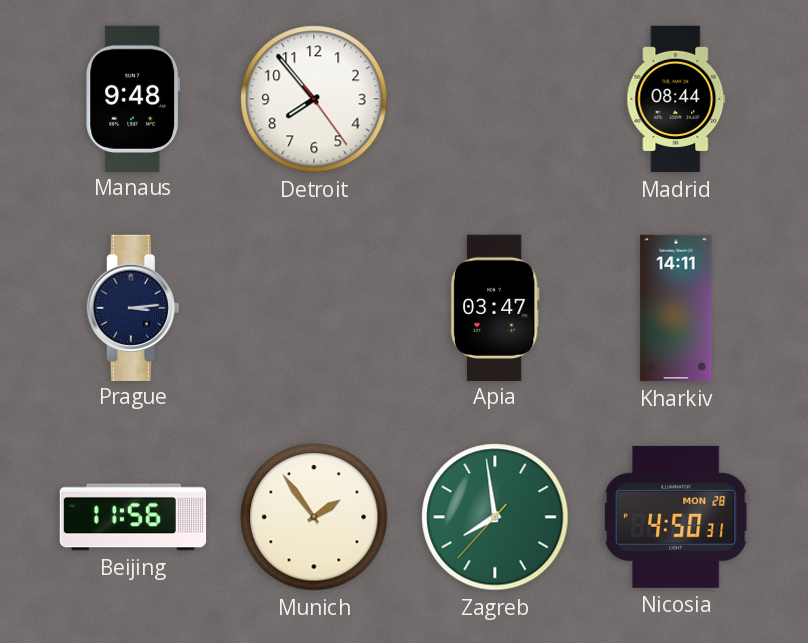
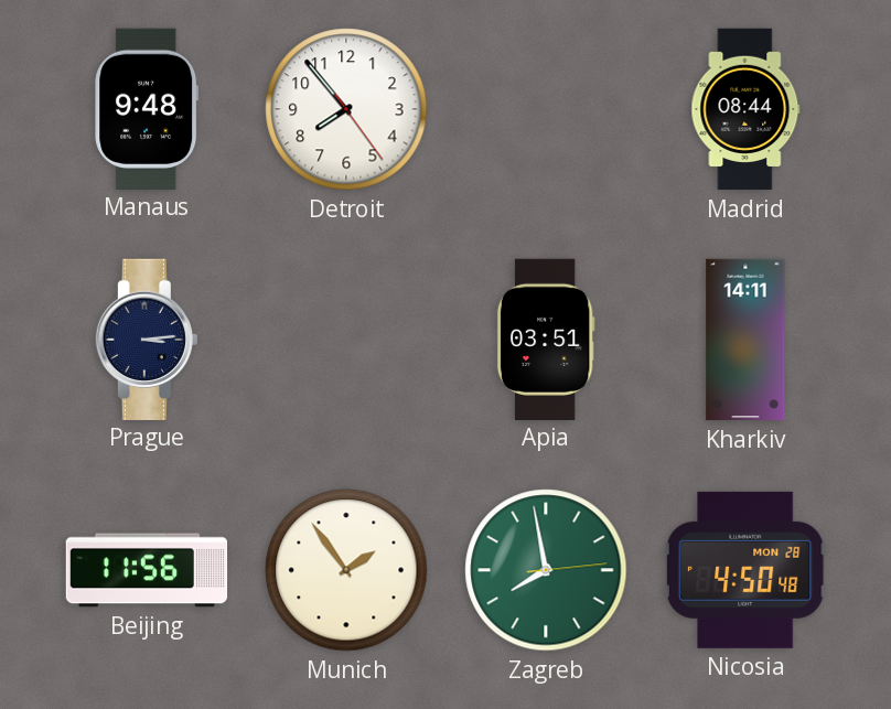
Apia: 03:47 -> 03:51 (546, 339)
Zagreb: 7:58:37 -> 7:58:14 (546, 570)
Nicosia: 4:50:31 -> 4:50:48 (745, 570)
